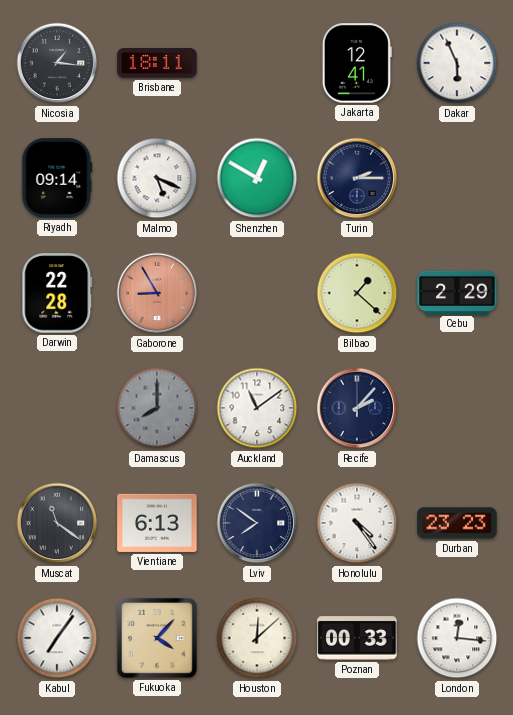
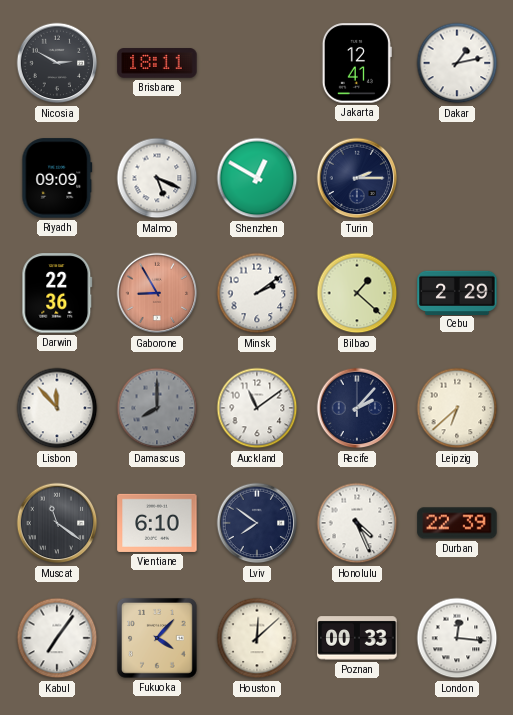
Nicosia: 1:16 -> 2:50 (57, 63)
Dakar: 5:56 -> 1:13 (457, 63)
Riyadh: 09:14 -> 09:09 (57, 178)
Darwin: 22:28 -> 22:36 (57, 293)
Minsk: none -> 2:09 (257, 293)
Lisbon: none -> 11:53 (57, 408)
Leipzig: none -> 6:38 (457, 408)
Vientiane: 6:13 -> 6:10 (157, 523)
Honolulu: 4:24 -> 4:26 (357, 523)
Durban: 23:23 -> 22:39 (457, 523)
